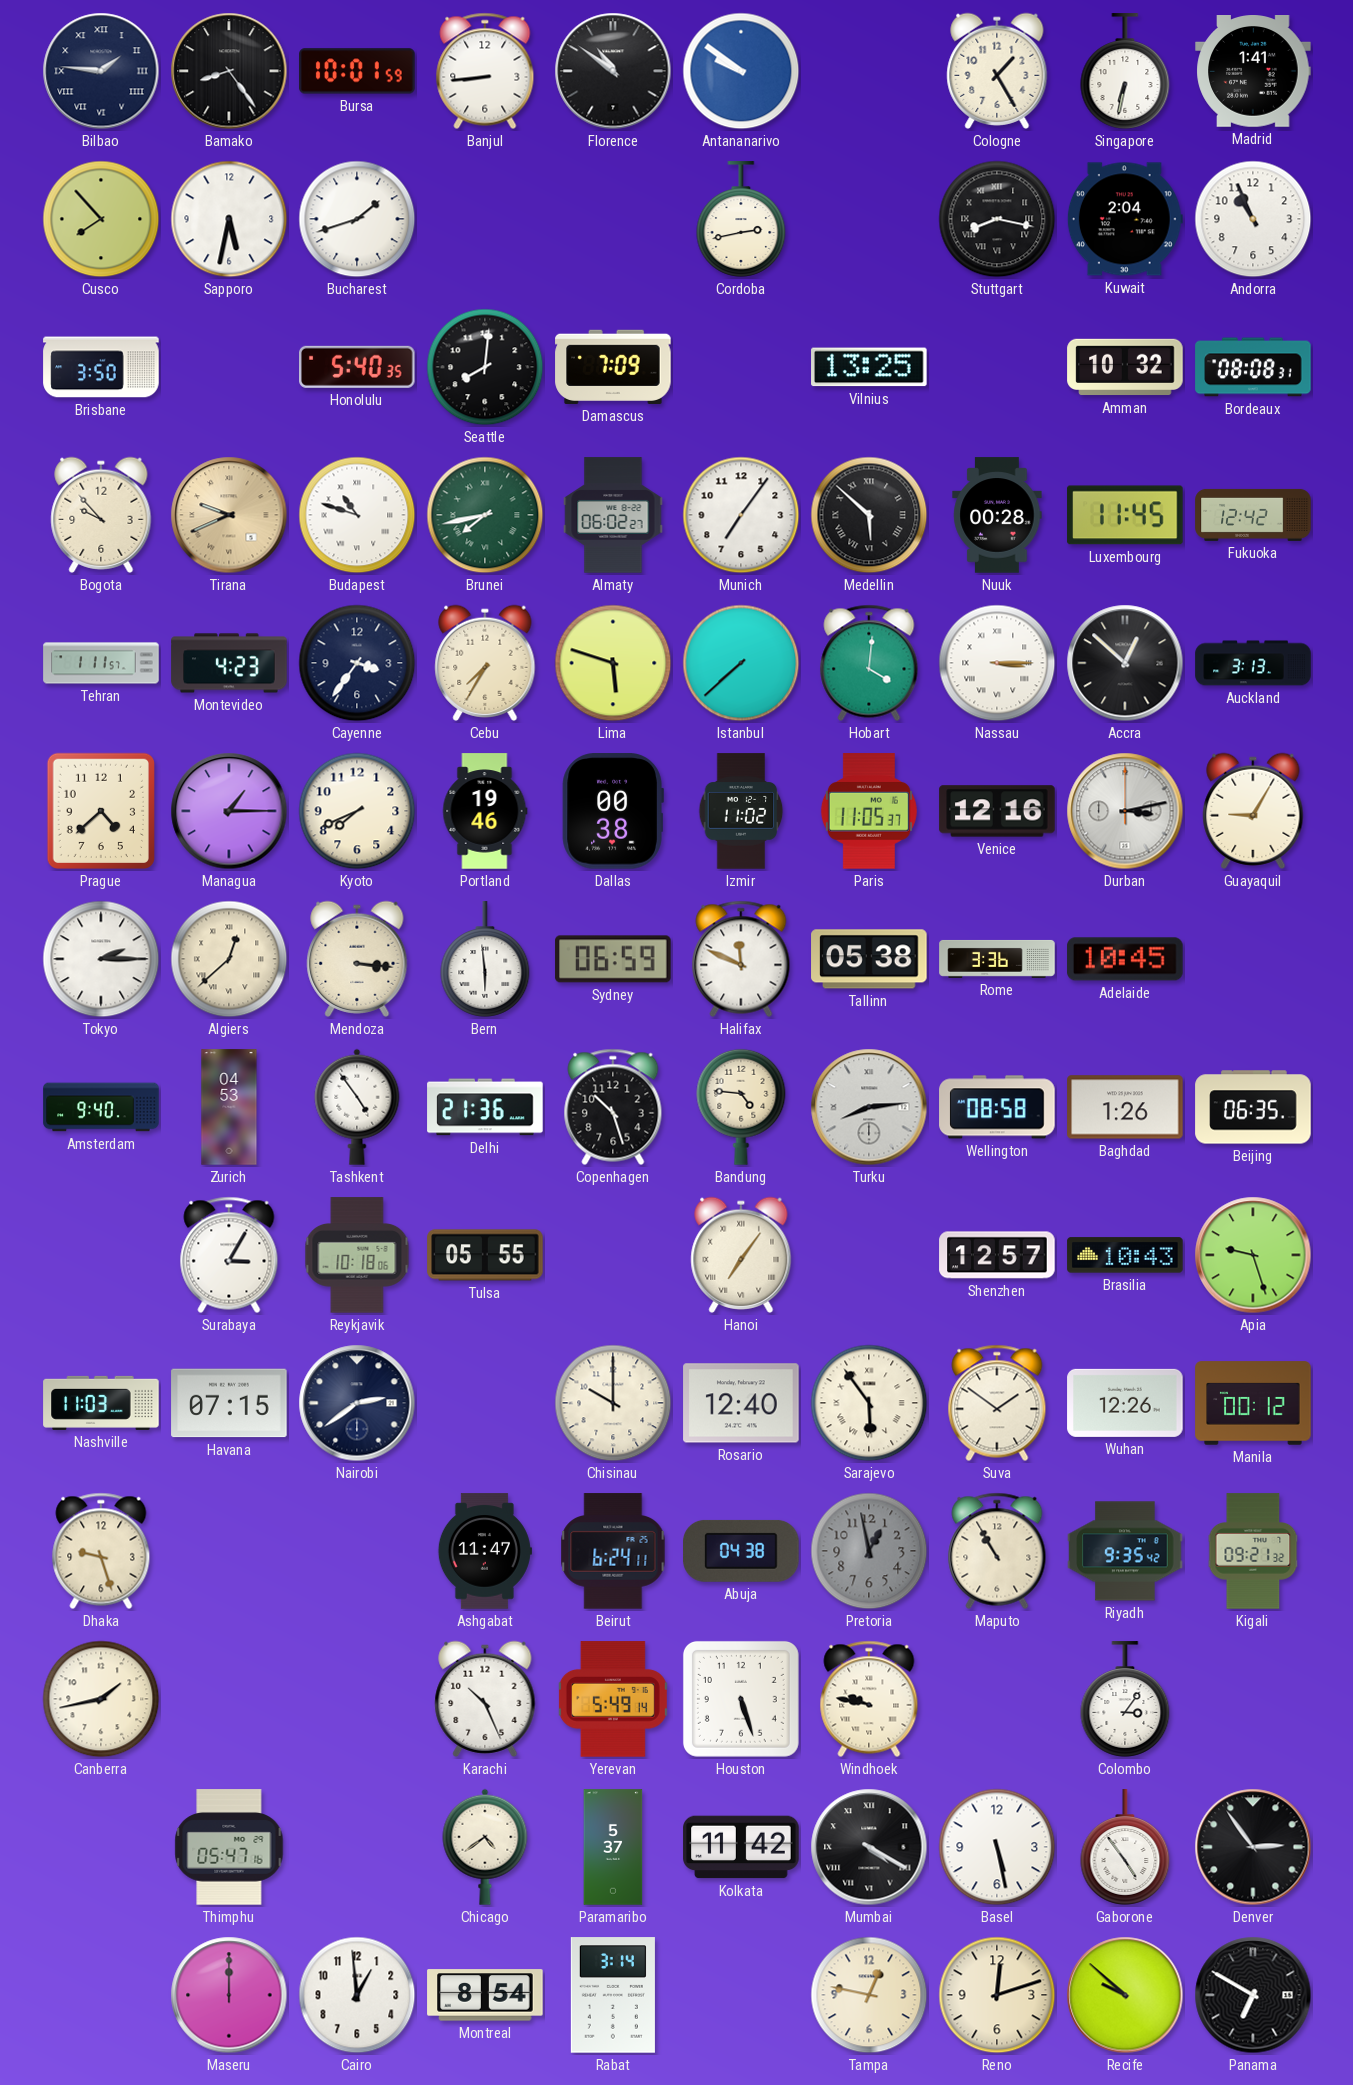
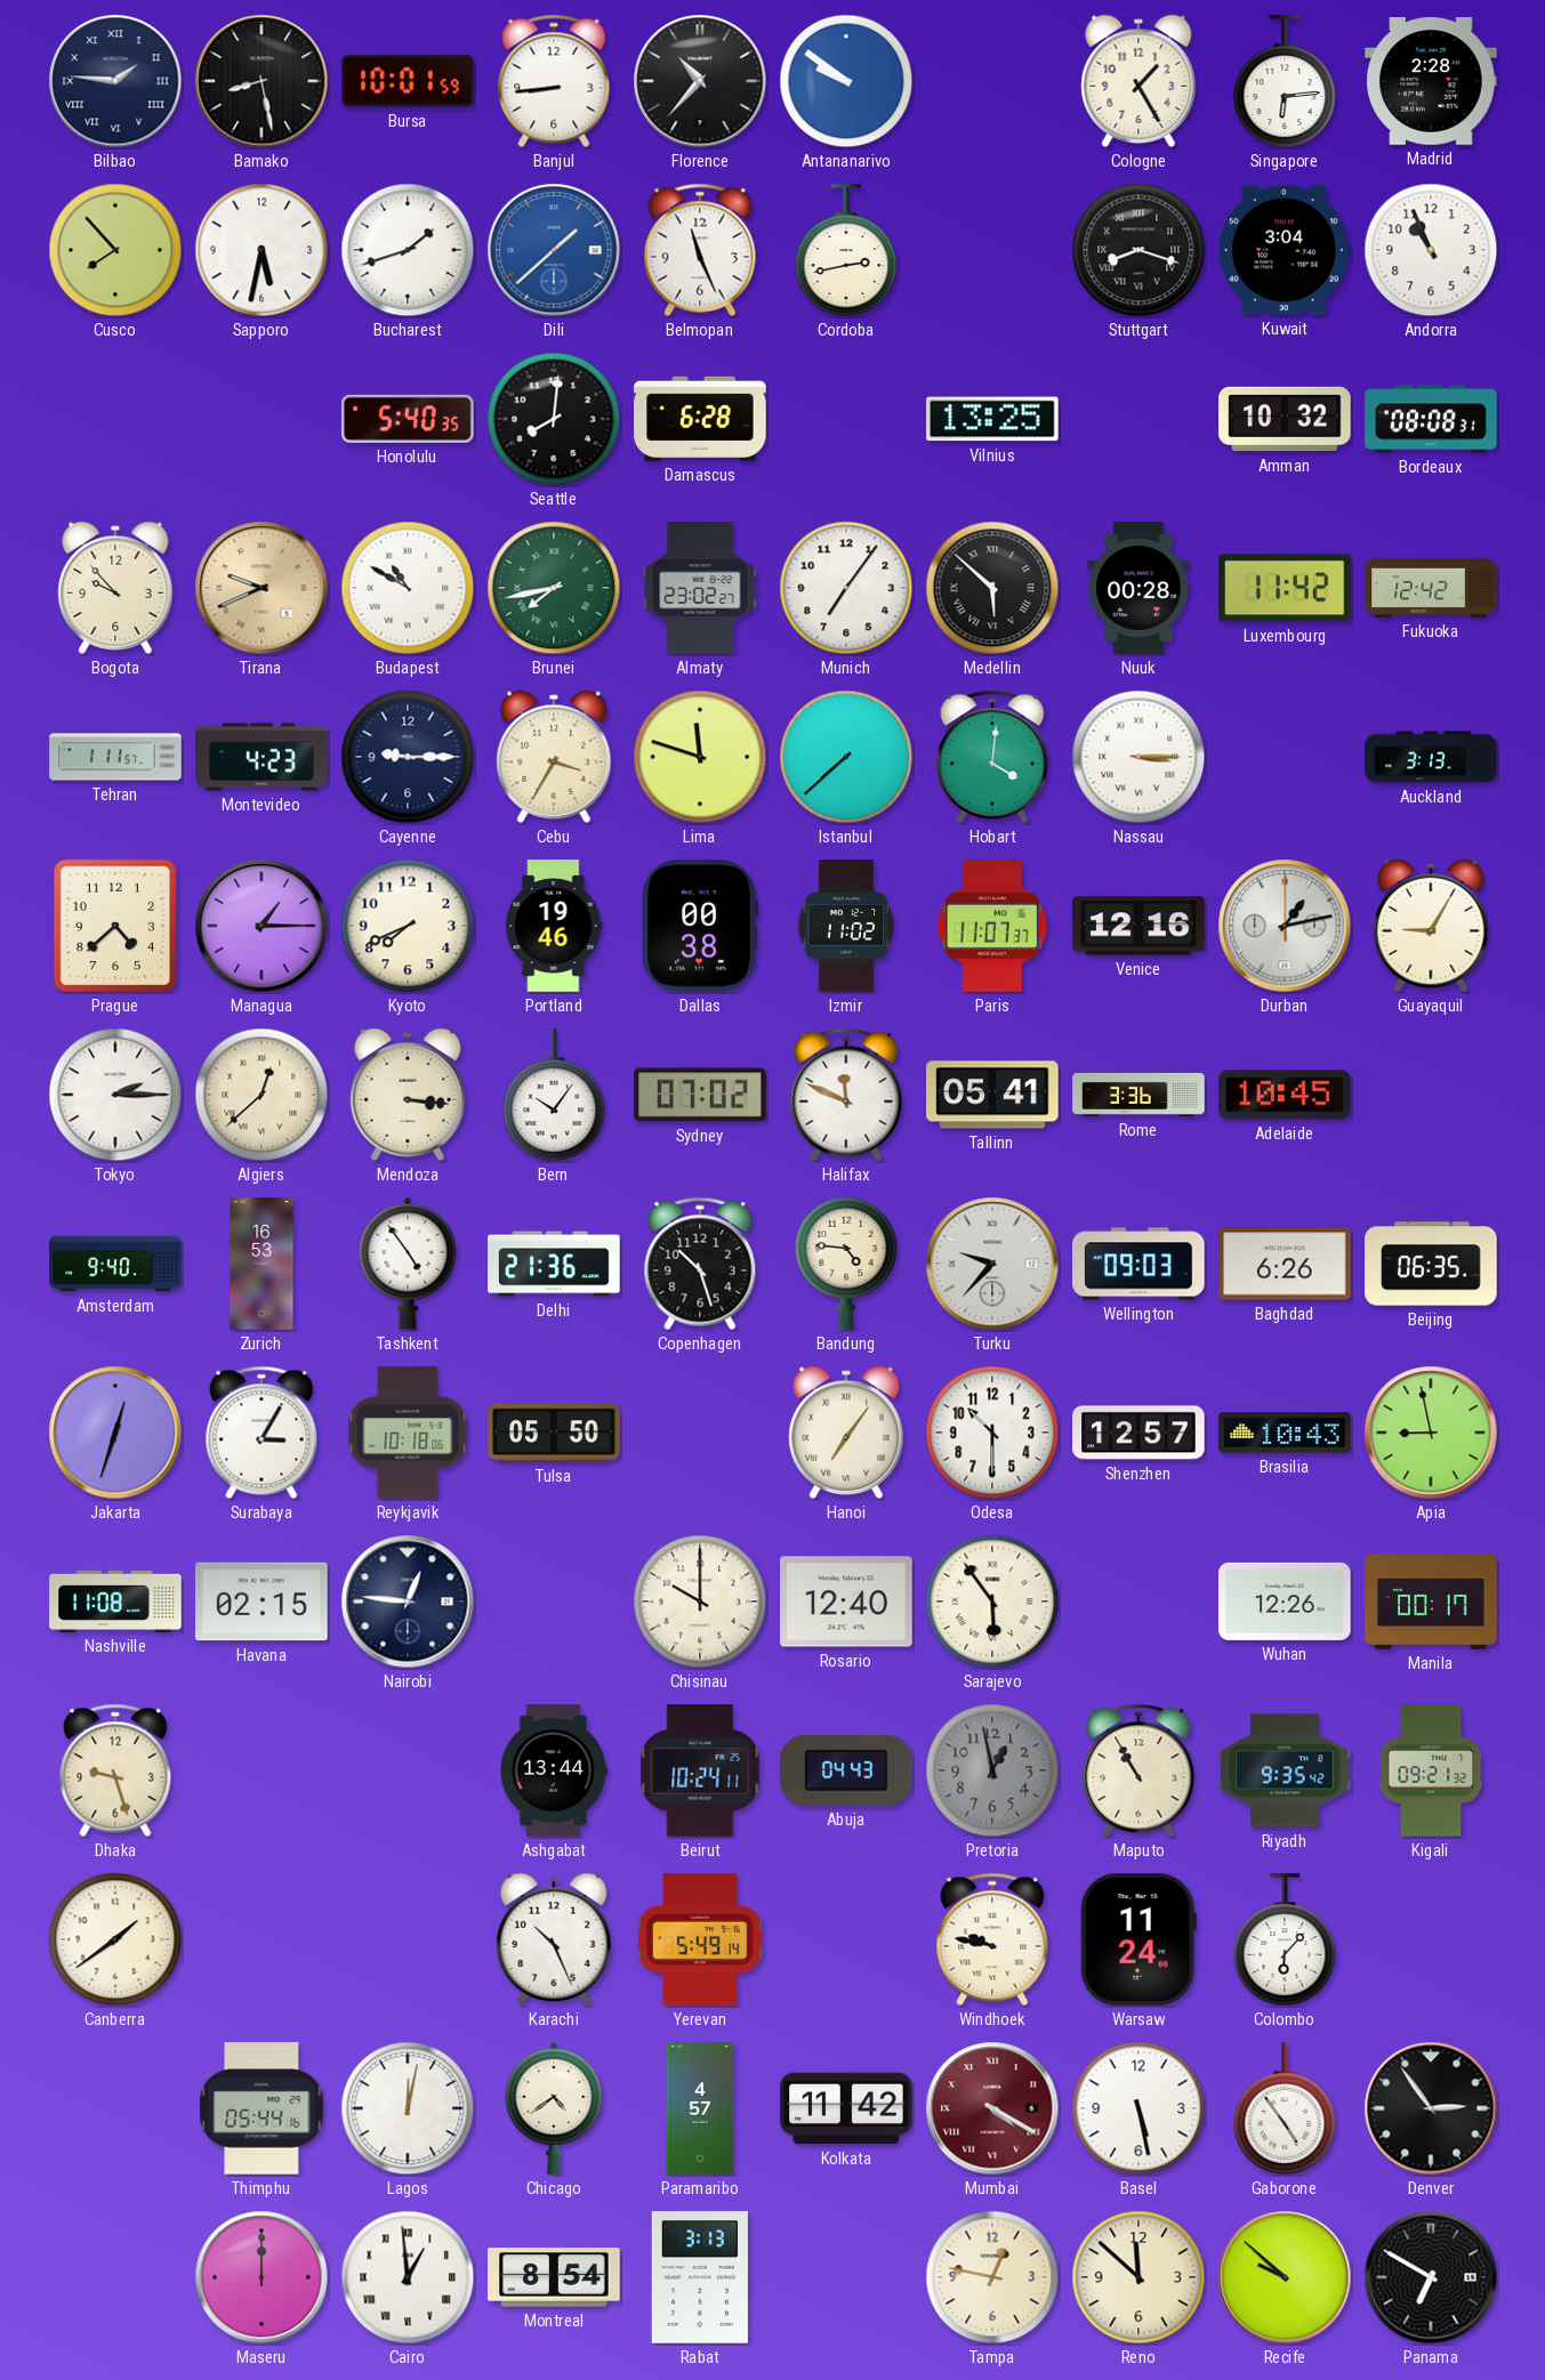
Bamako: 8:24 -> 8:28 (261, 81)
Florence: 10:51 -> 10:37 (700, 81)
Singapore: 6:32 -> 6:14 (1285, 81)
Madrid: 1:41 -> 2:28 (1431, 82)
Dili: none -> 1:38 (554, 250)
Belmopan: none -> 11:26 (700, 250)
Stuttgart: 8:17 -> 8:18 (1138, 250)
Kuwait: 2:04 -> 3:04 (1285, 250)
Brisbane: 3:50 -> none (101, 367)
Damascus: 7:09 -> 6:28 (700, 419)
Budapest: 10:48 -> 10:50 (408, 588)
Almaty: 06:02 -> 23:02 (700, 588)
Luxembourg: 11:45 -> 11:42 (1285, 588)
Cayenne: 3:36 -> 9:15 (408, 757)
Cebu: 7:35 -> 3:35 (554, 757)
Lima: 5:48 -> 11:48 (700, 757)
Accra: 12:52 -> none (1125, 663)
Paris: 11:05 -> 11:07 (992, 926)
Durban: 3:13 -> 1:13 (1285, 926)
Bern: 5:59 -> 10:06 (554, 1095)
Sydney: 06:59 -> 07:02 (700, 1095)
Tallinn: 05:38 -> 05:41 (992, 1095)
Zurich: 04:53 -> 16:53 (261, 1264)
Turku: 8:14 -> 9:37 (992, 1264)
Wellington: 08:58 -> 09:03 (1138, 1264)
Baghdad: 1:26 -> 6:26 (1285, 1264)
Jakarta: none -> 12:33 (115, 1433)
Tulsa: 05:55 -> 05:50 (554, 1433)
Odesa: none -> 10:30 (992, 1433)
Apia: 9:27 -> 8:58 (1431, 1433)
Nashville: 11:03 -> 11:08 (115, 1602)
Havana: 07:15 -> 02:15 (261, 1602)
Nairobi: 2:39 -> 12:46 (408, 1602)
Suva: 1:51 -> none (997, 1403)
Manila: 00:12 -> 00:17 (1431, 1602)
Ashgabat: 11:47 -> 13:44 (554, 1770)
Beirut: 6:24 -> 10:24 (700, 1770)
Abuja: 04:38 -> 04:43 (846, 1770)
Canberra: 1:43 -> 1:39 (115, 1939)
Houston: 5:27 -> none (741, 1699)
Warsaw: none -> 11:24 (1138, 1939)
Colombo: 3:06 -> 6:07 (1285, 1939)
Thimphu: 05:47 -> 05:44 (261, 2108)
Lagos: none -> 12:02 (408, 2108)
Paramaribo: 5:37 -> 4:57 (700, 2108)
Mumbai dial: black -> burgundy (992, 2108)
Cairo numerals: Arabic -> Roman (408, 2277)
Rabat: 3:14 -> 3:13 (700, 2277)
Reno: 12:12 -> 11:52 (1138, 2277)
